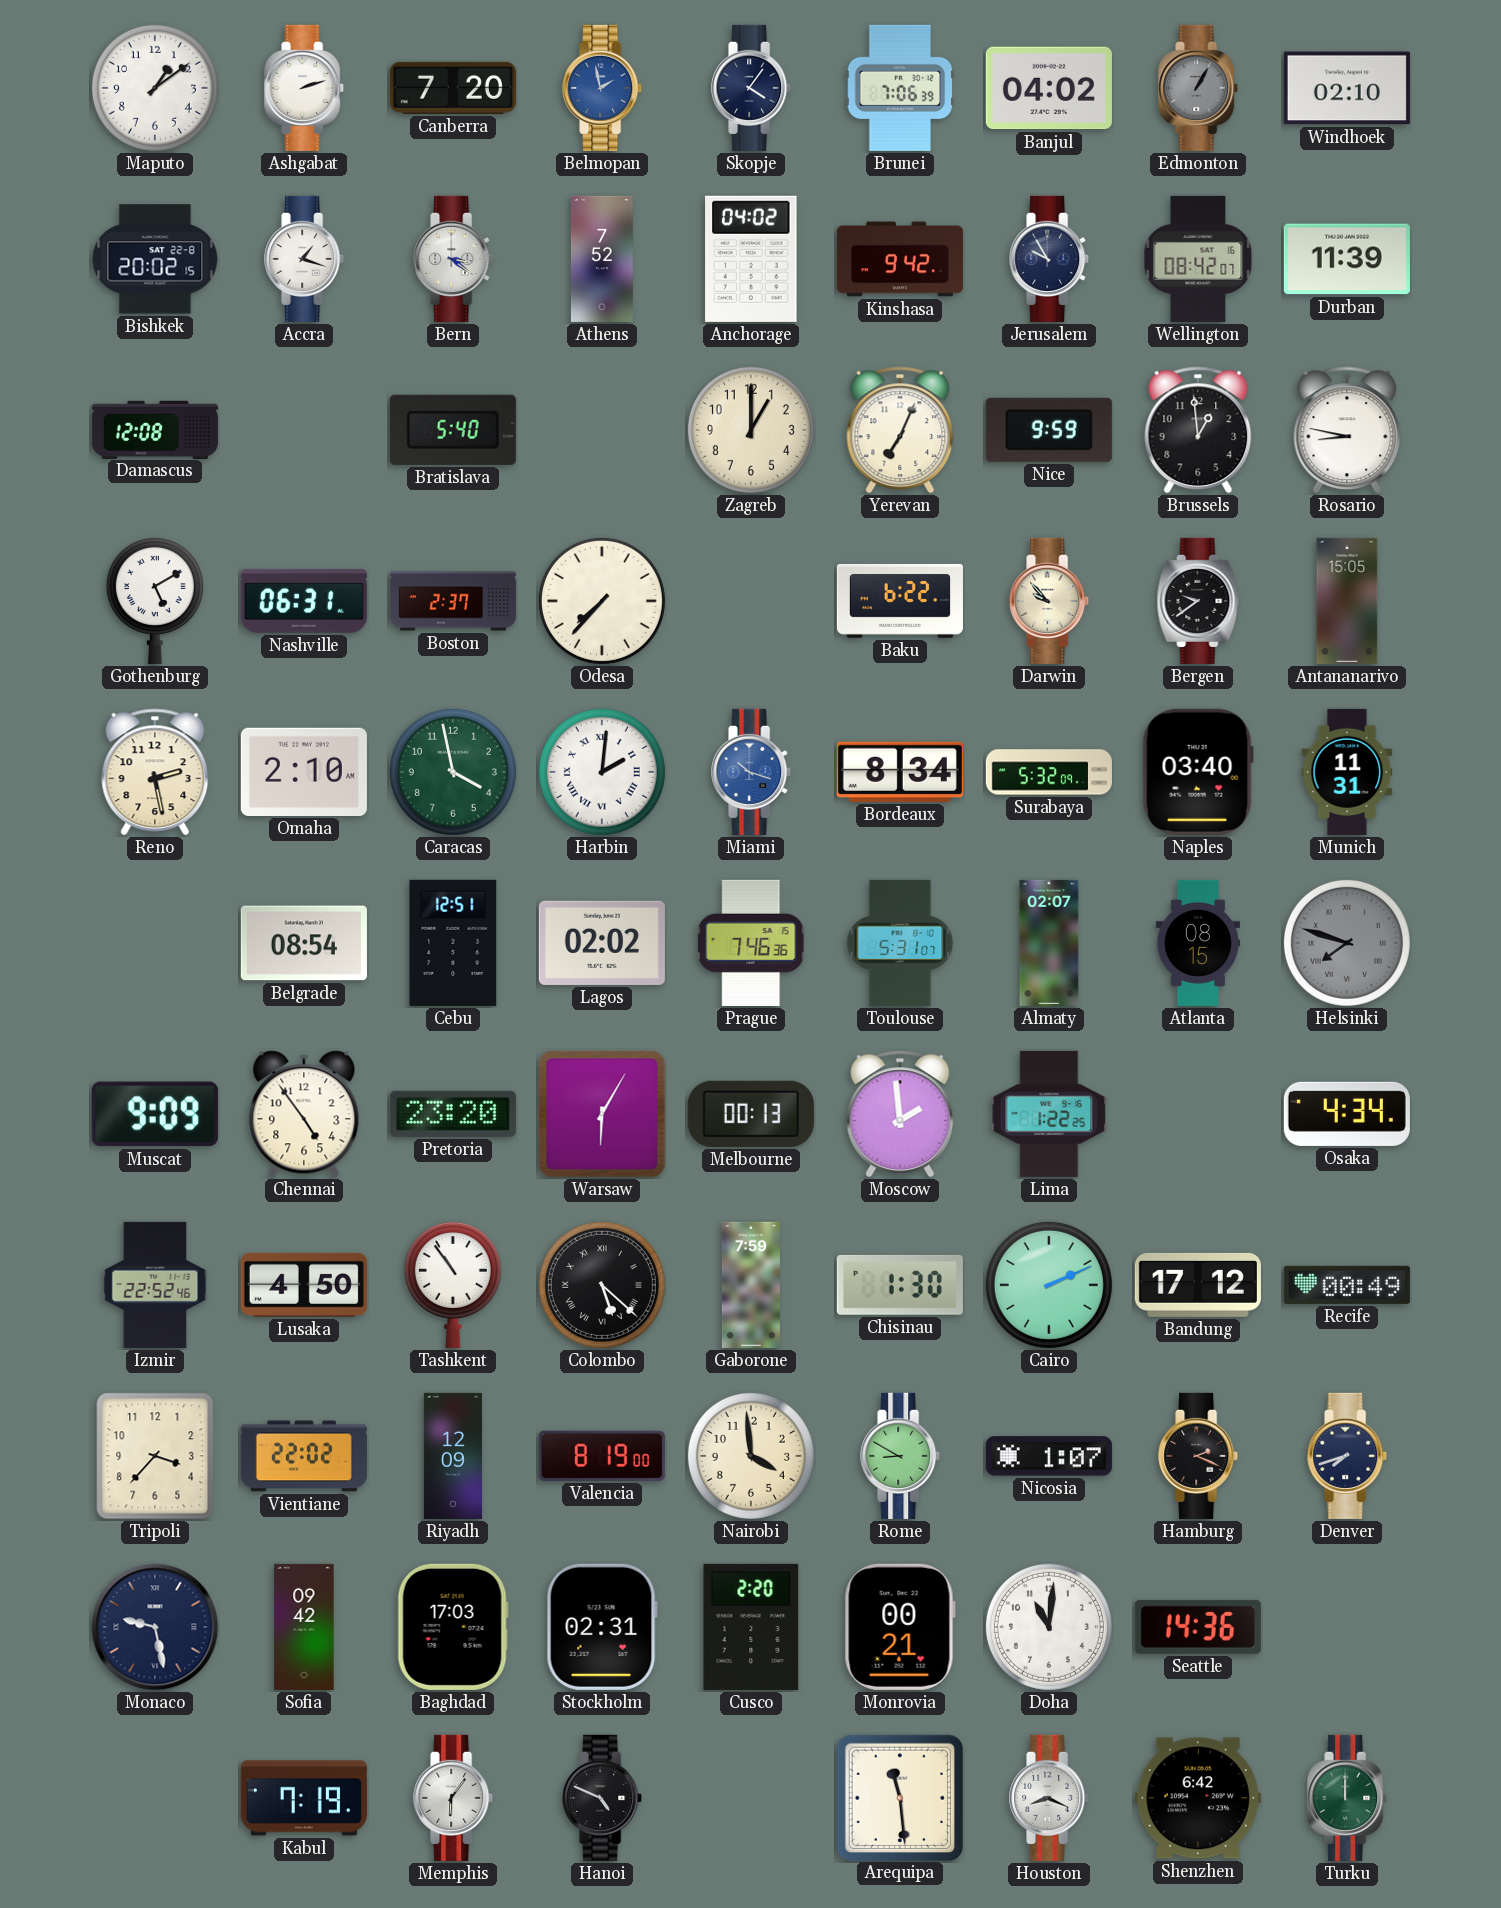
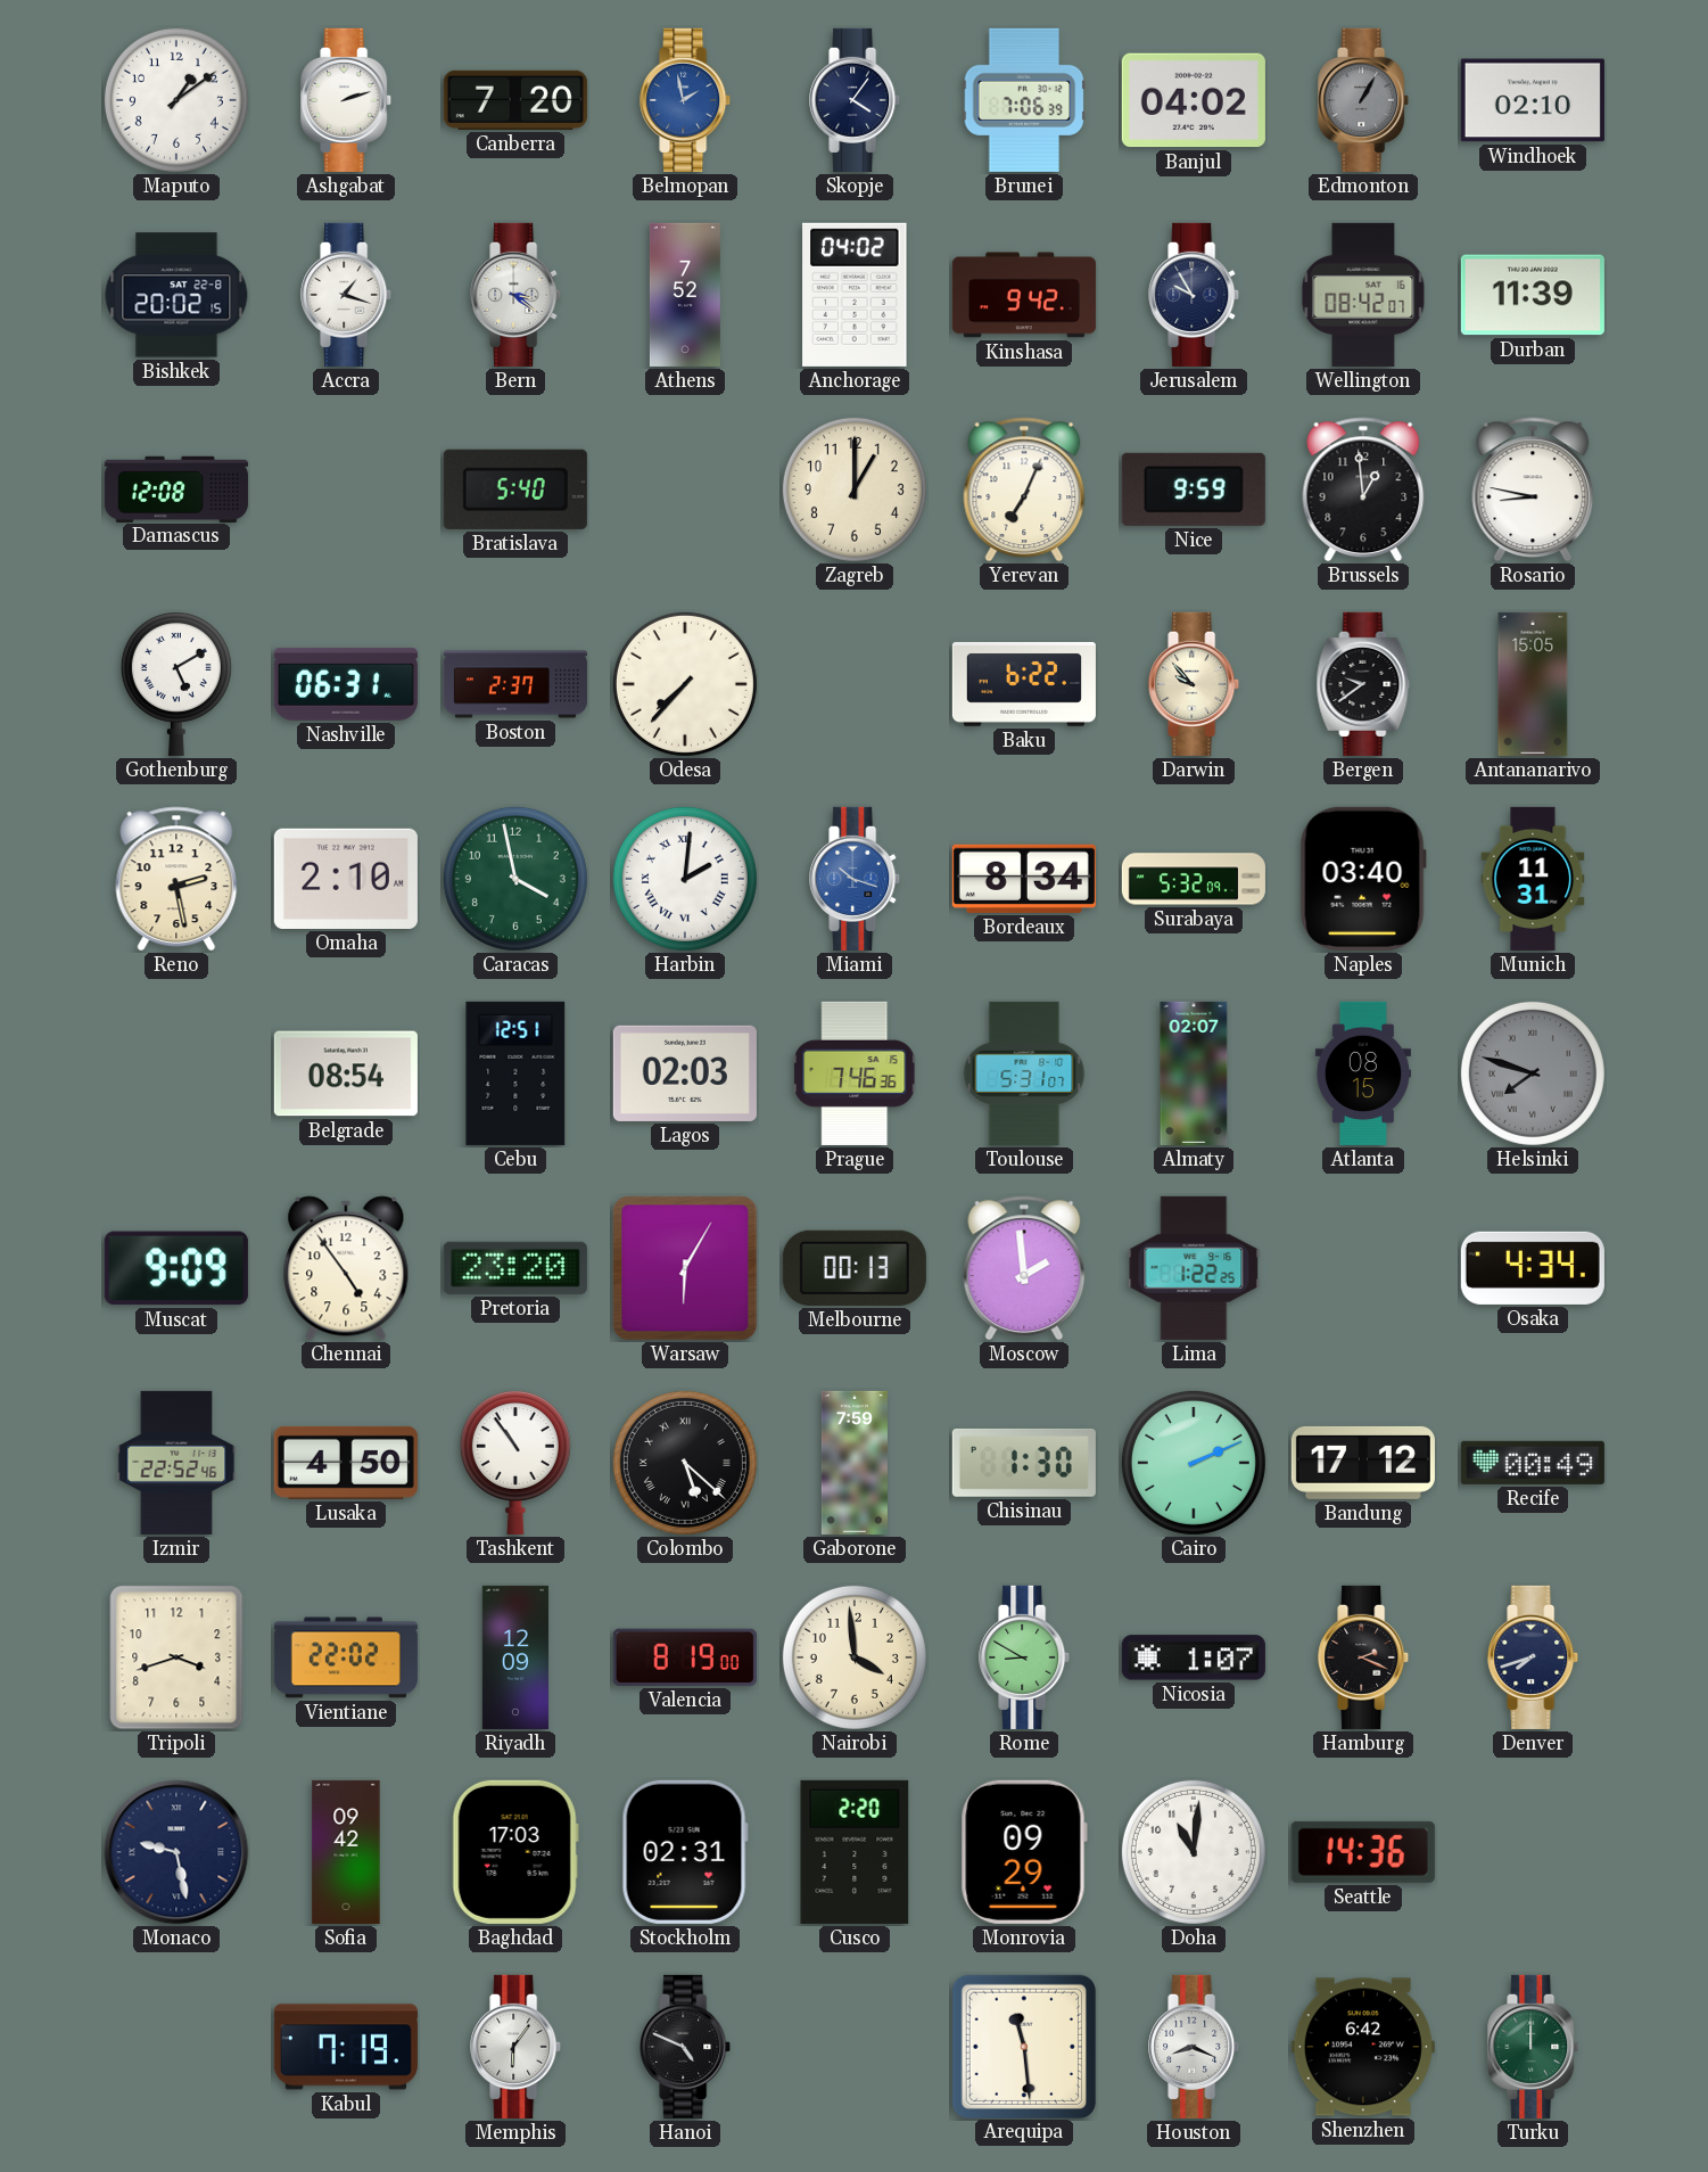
Lagos: 02:02 -> 02:03 (685, 1073)
Tripoli: 3:37 -> 3:42 (176, 1657)
Monrovia: 00:21 -> 09:29 (1024, 1852)
